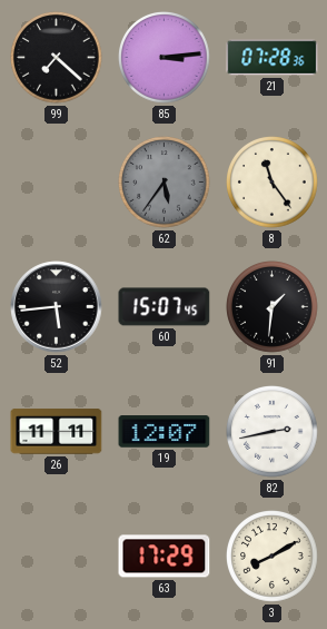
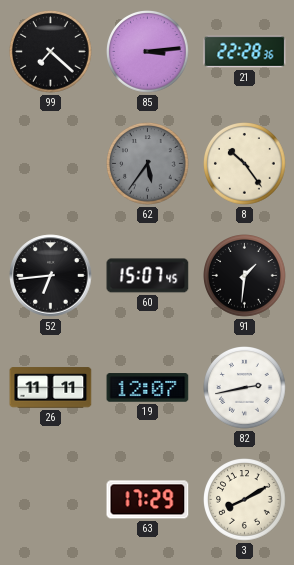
21: 07:28 -> 22:28 (245, 52)
8: 11:24 -> 10:24 (245, 164)
52: 5:44 -> 6:44 (51, 276)
